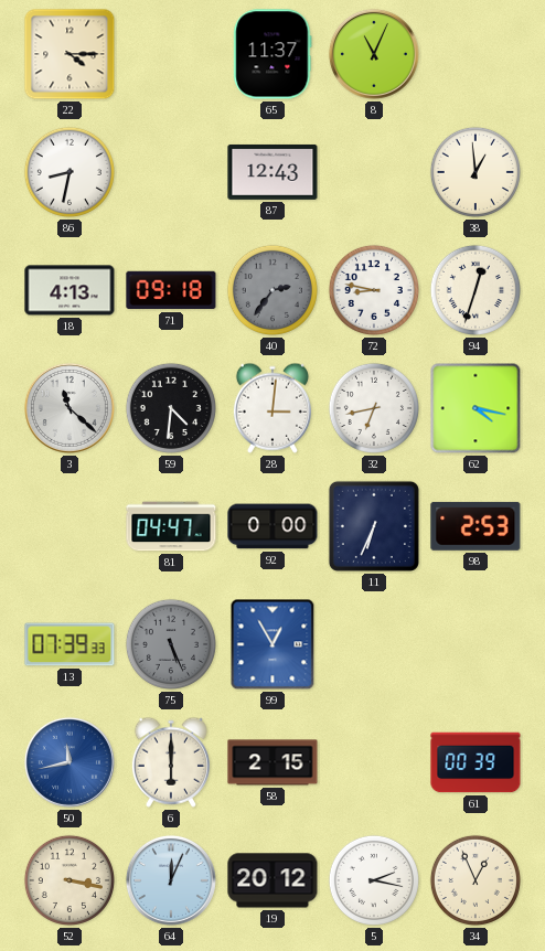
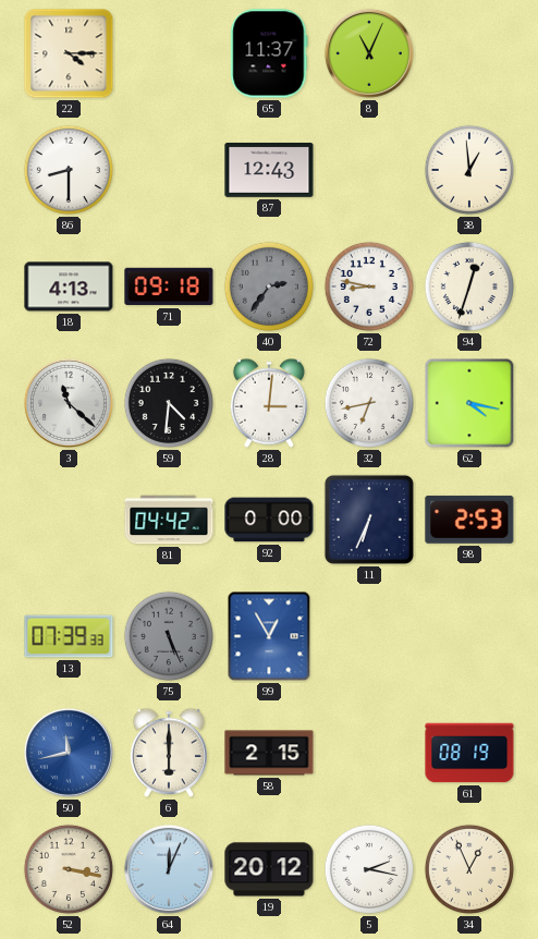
86: 8:32 -> 8:30 (69, 170)
81: 04:47 -> 04:42 (169, 520)
61: 00:39 -> 08:19 (469, 753)
